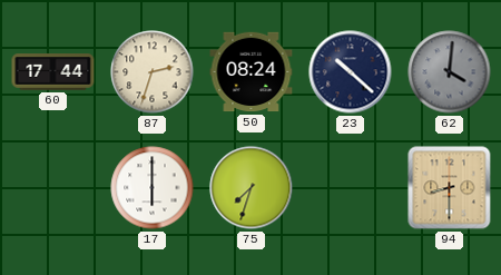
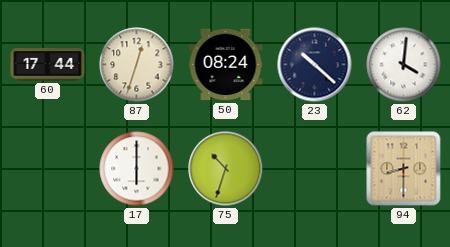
87: 2:33 -> 12:33 (137, 65)
62 dial: grey -> white (404, 65)
75: 7:33 -> 10:33 (226, 169)
